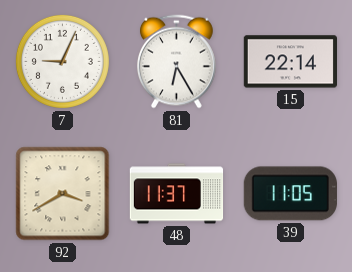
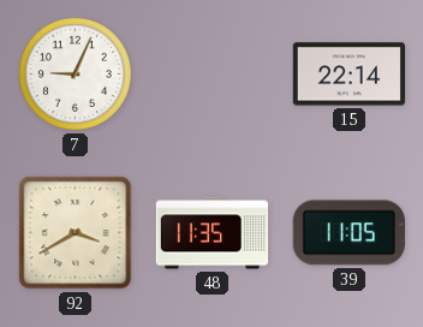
81: 6:25 -> none (177, 62)
48: 11:37 -> 11:35 (213, 233)
